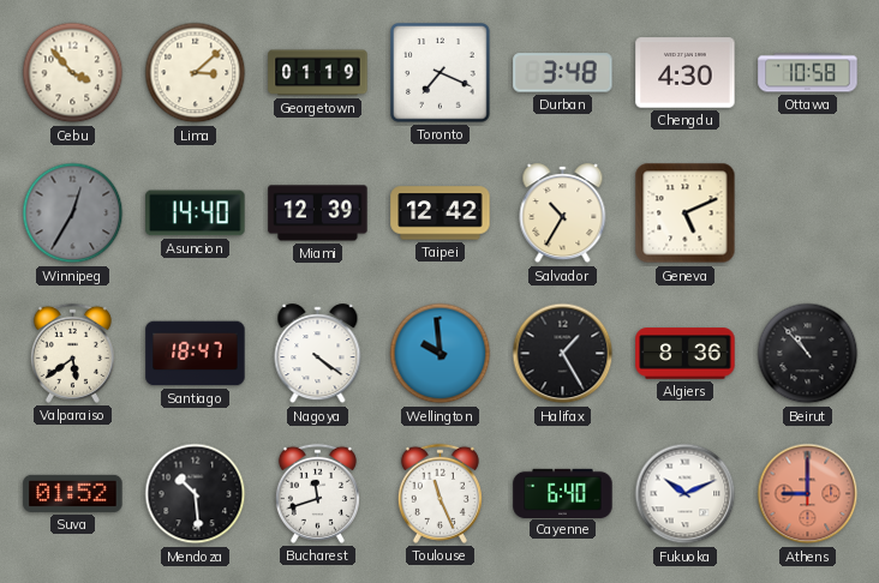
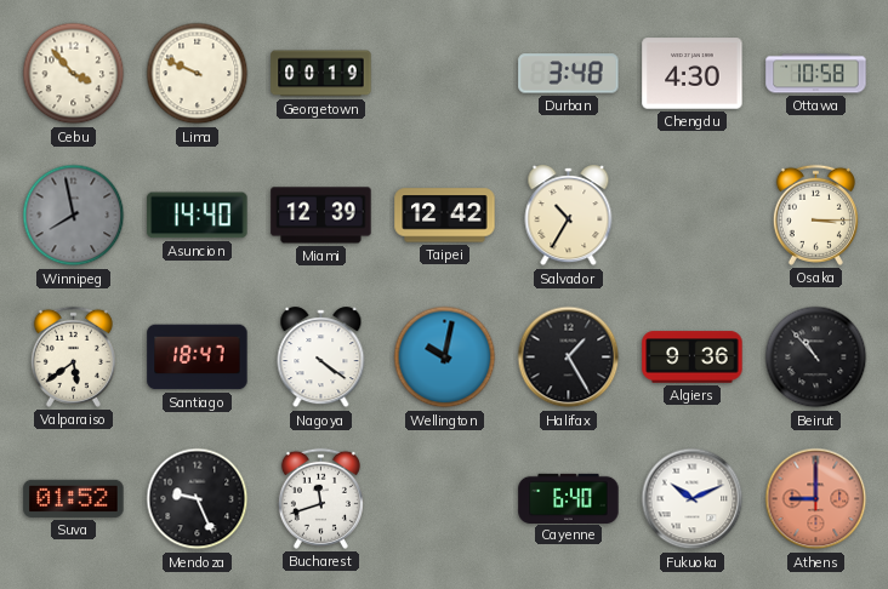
Lima: 3:08 -> 9:49 (198, 74)
Georgetown: 01:19 -> 00:19 (321, 74)
Toronto: 7:19 -> none (441, 73)
Winnipeg: 12:35 -> 7:58 (74, 216)
Geneva: 5:11 -> none (686, 214)
Osaka: none -> 3:15 (815, 215)
Wellington: 9:59 -> 10:02 (445, 358)
Algiers: 8:36 -> 9:36 (693, 358)
Mendoza: 10:29 -> 9:26 (198, 499)
Toulouse: 11:26 -> none (439, 493)
